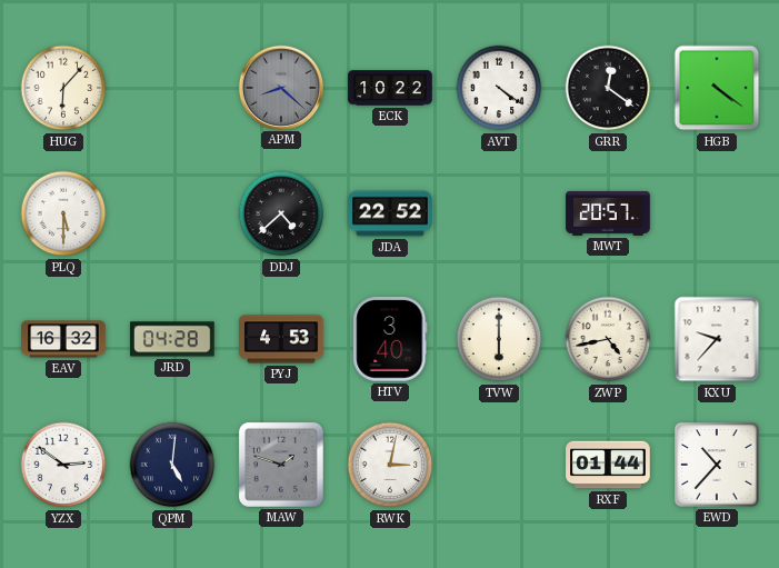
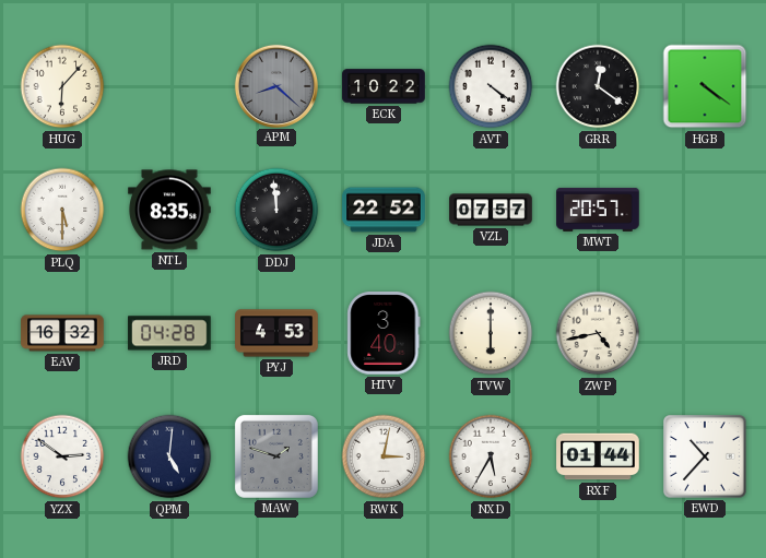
NTL: none -> 8:35 (169, 210)
DDJ: 4:38 -> 11:59 (276, 210)
VZL: none -> 07:57 (491, 210)
KXU: 9:37 -> none (717, 339)
NXD: none -> 5:35 (491, 456)
